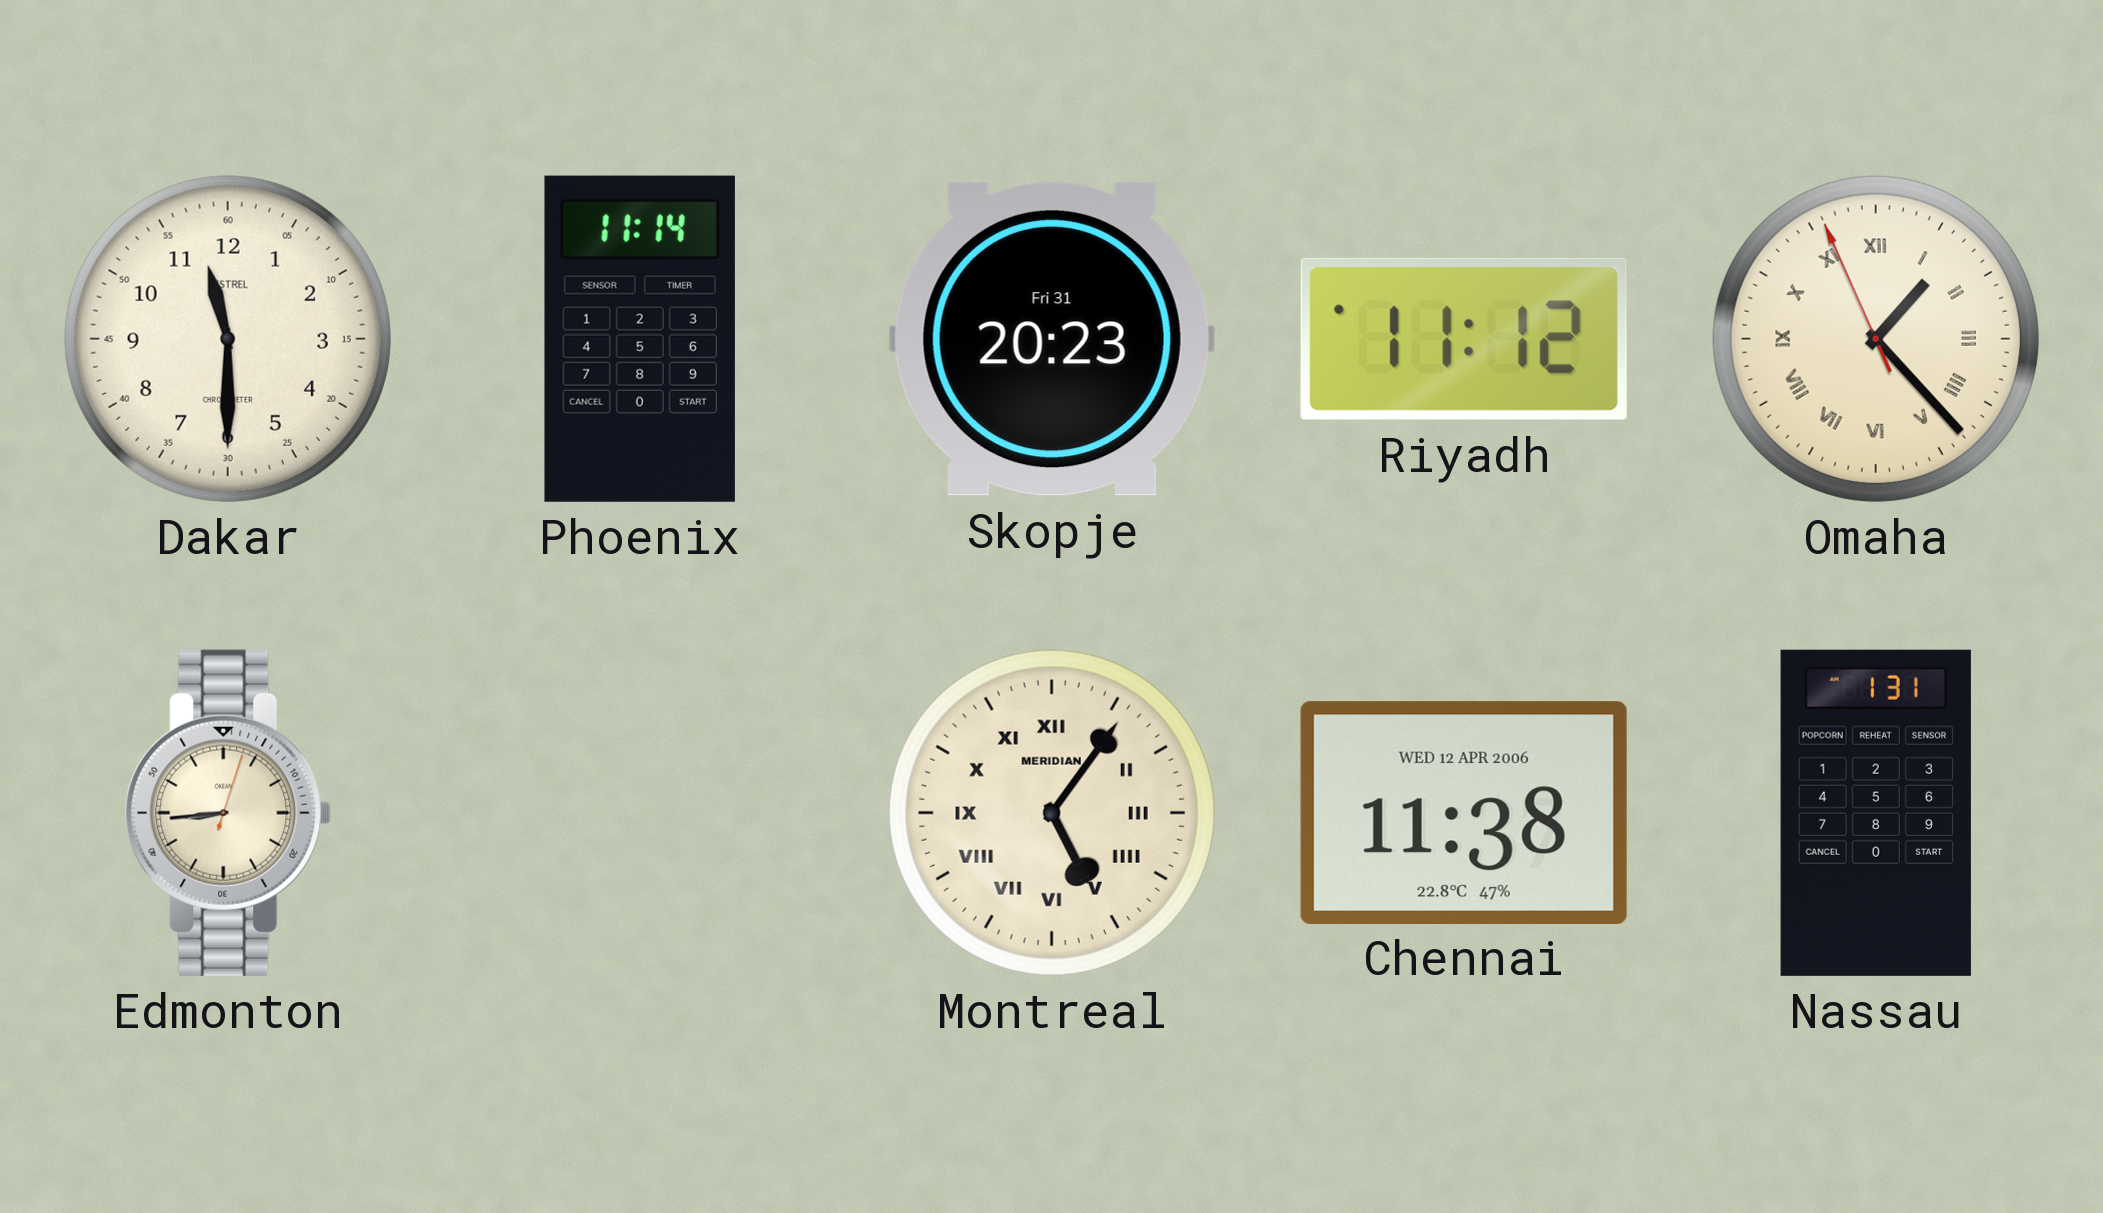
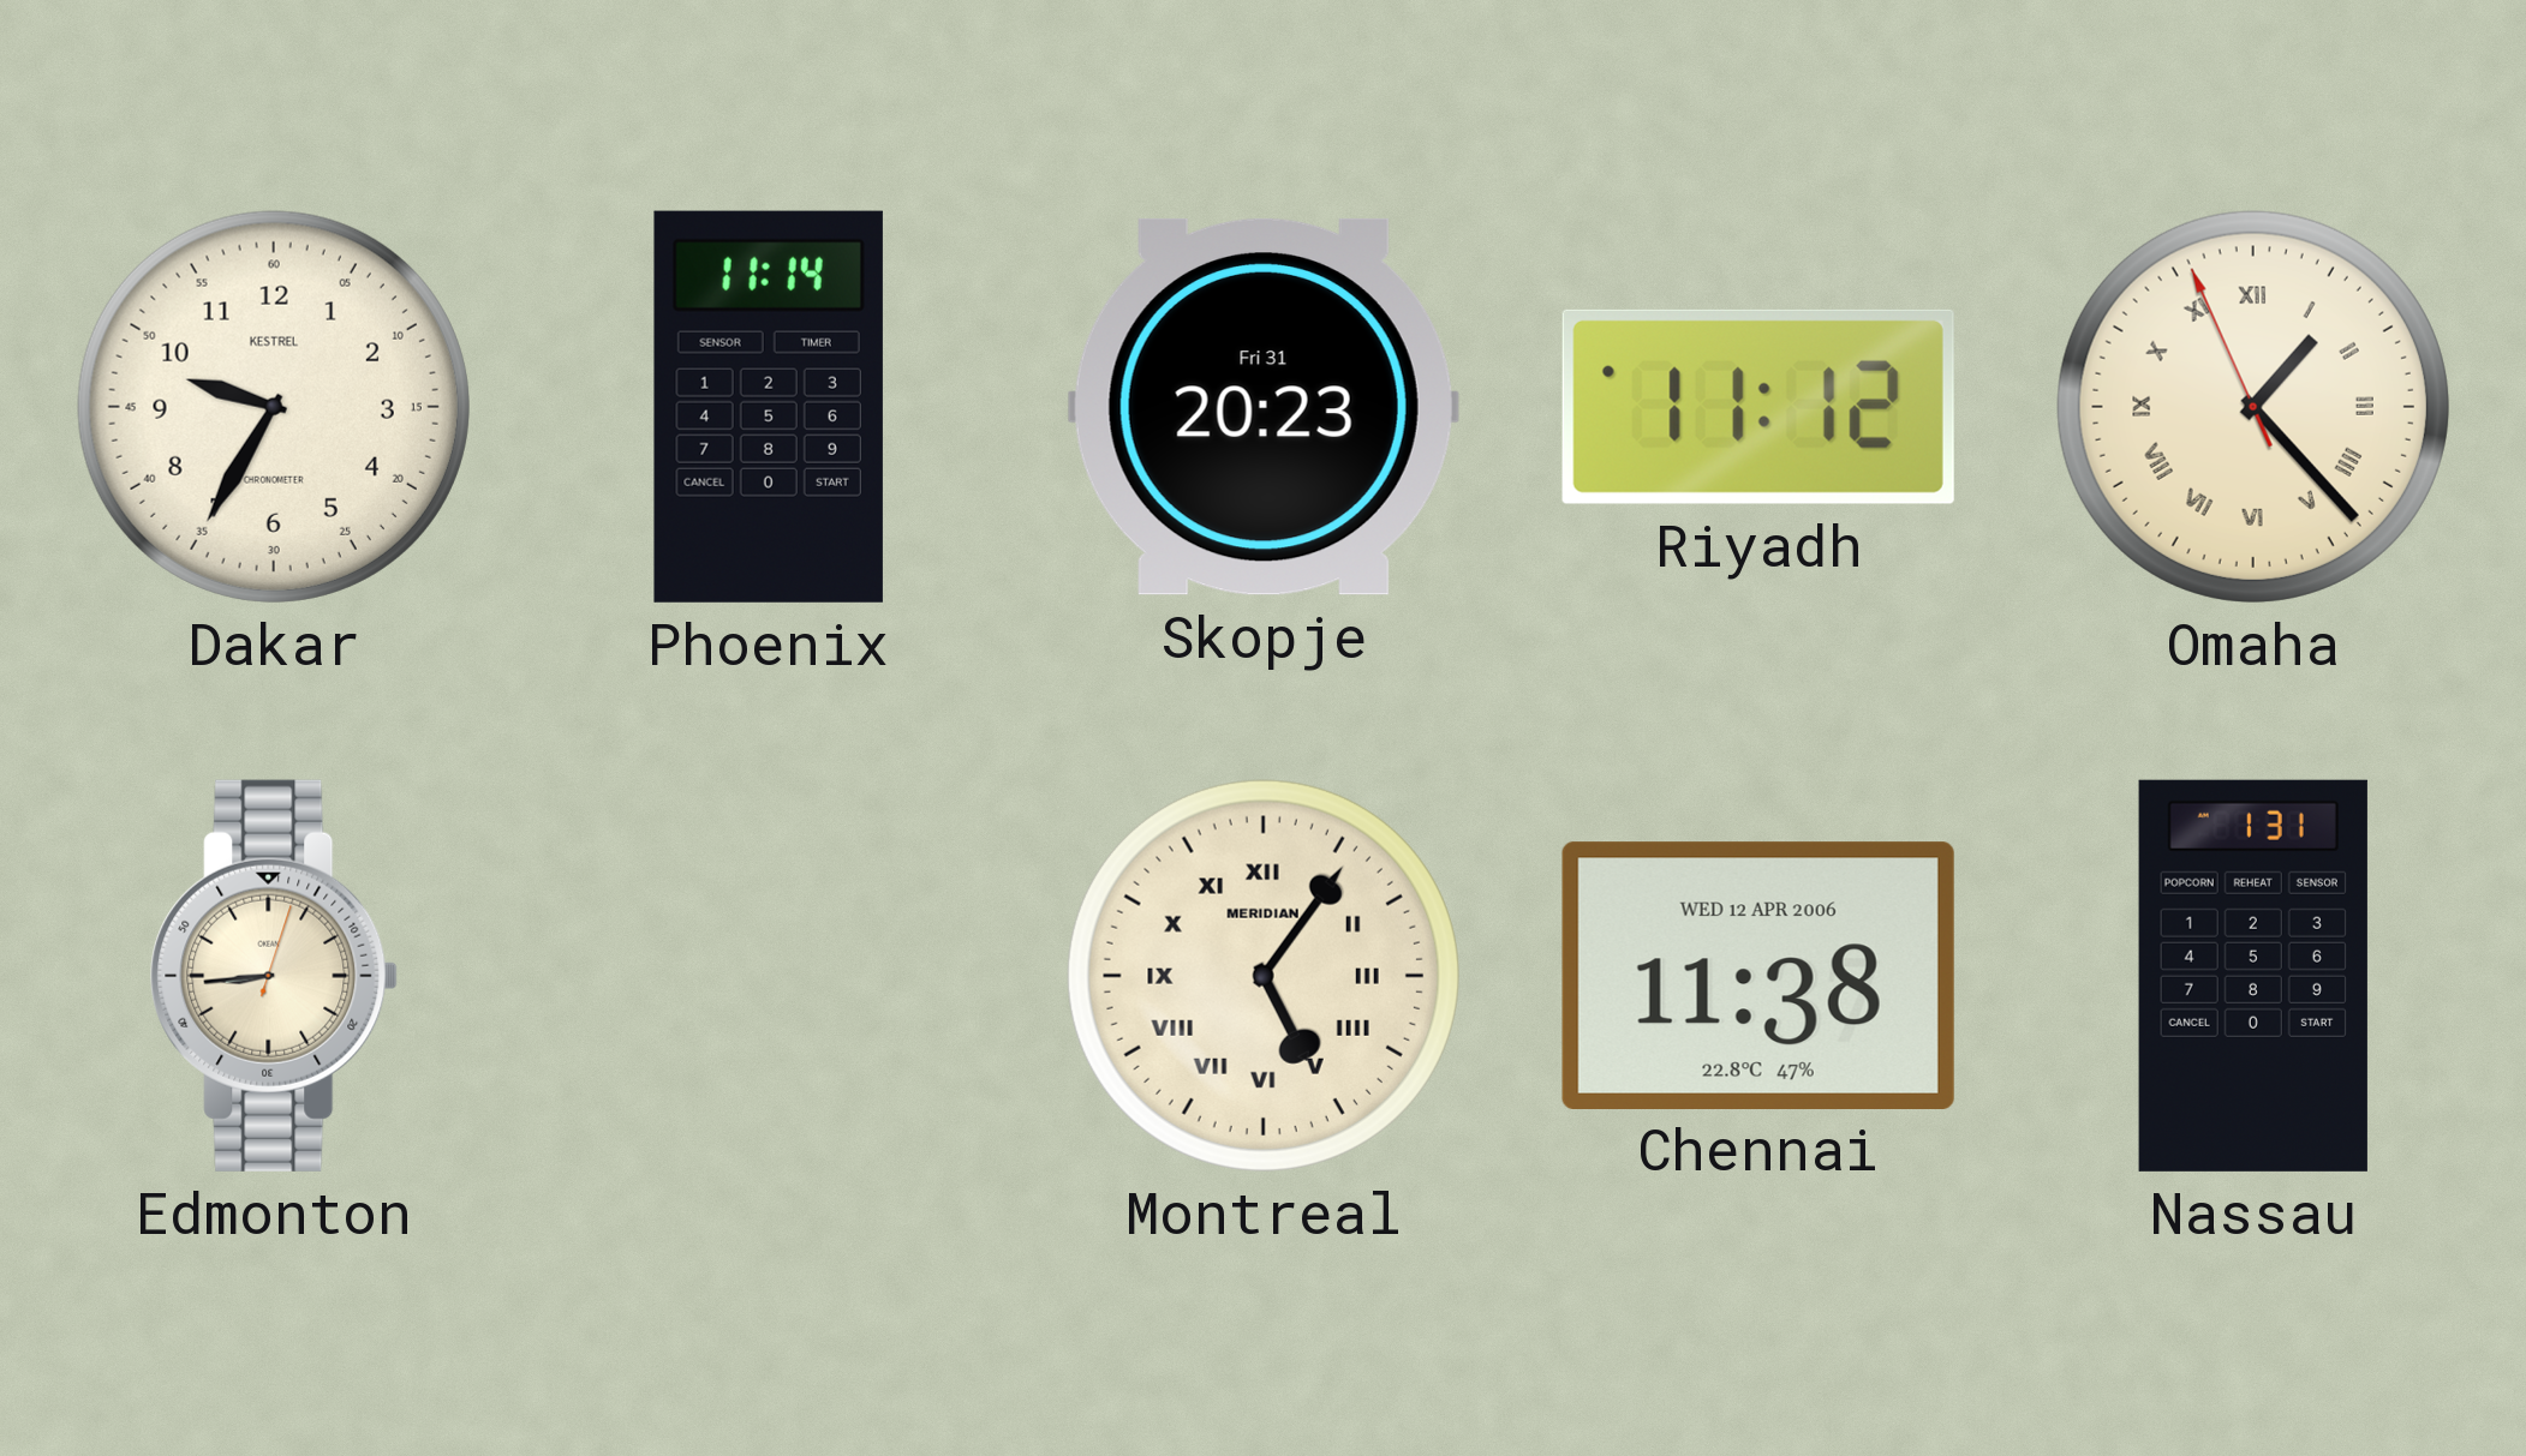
Dakar: 11:30 -> 9:35 (274, 407)
